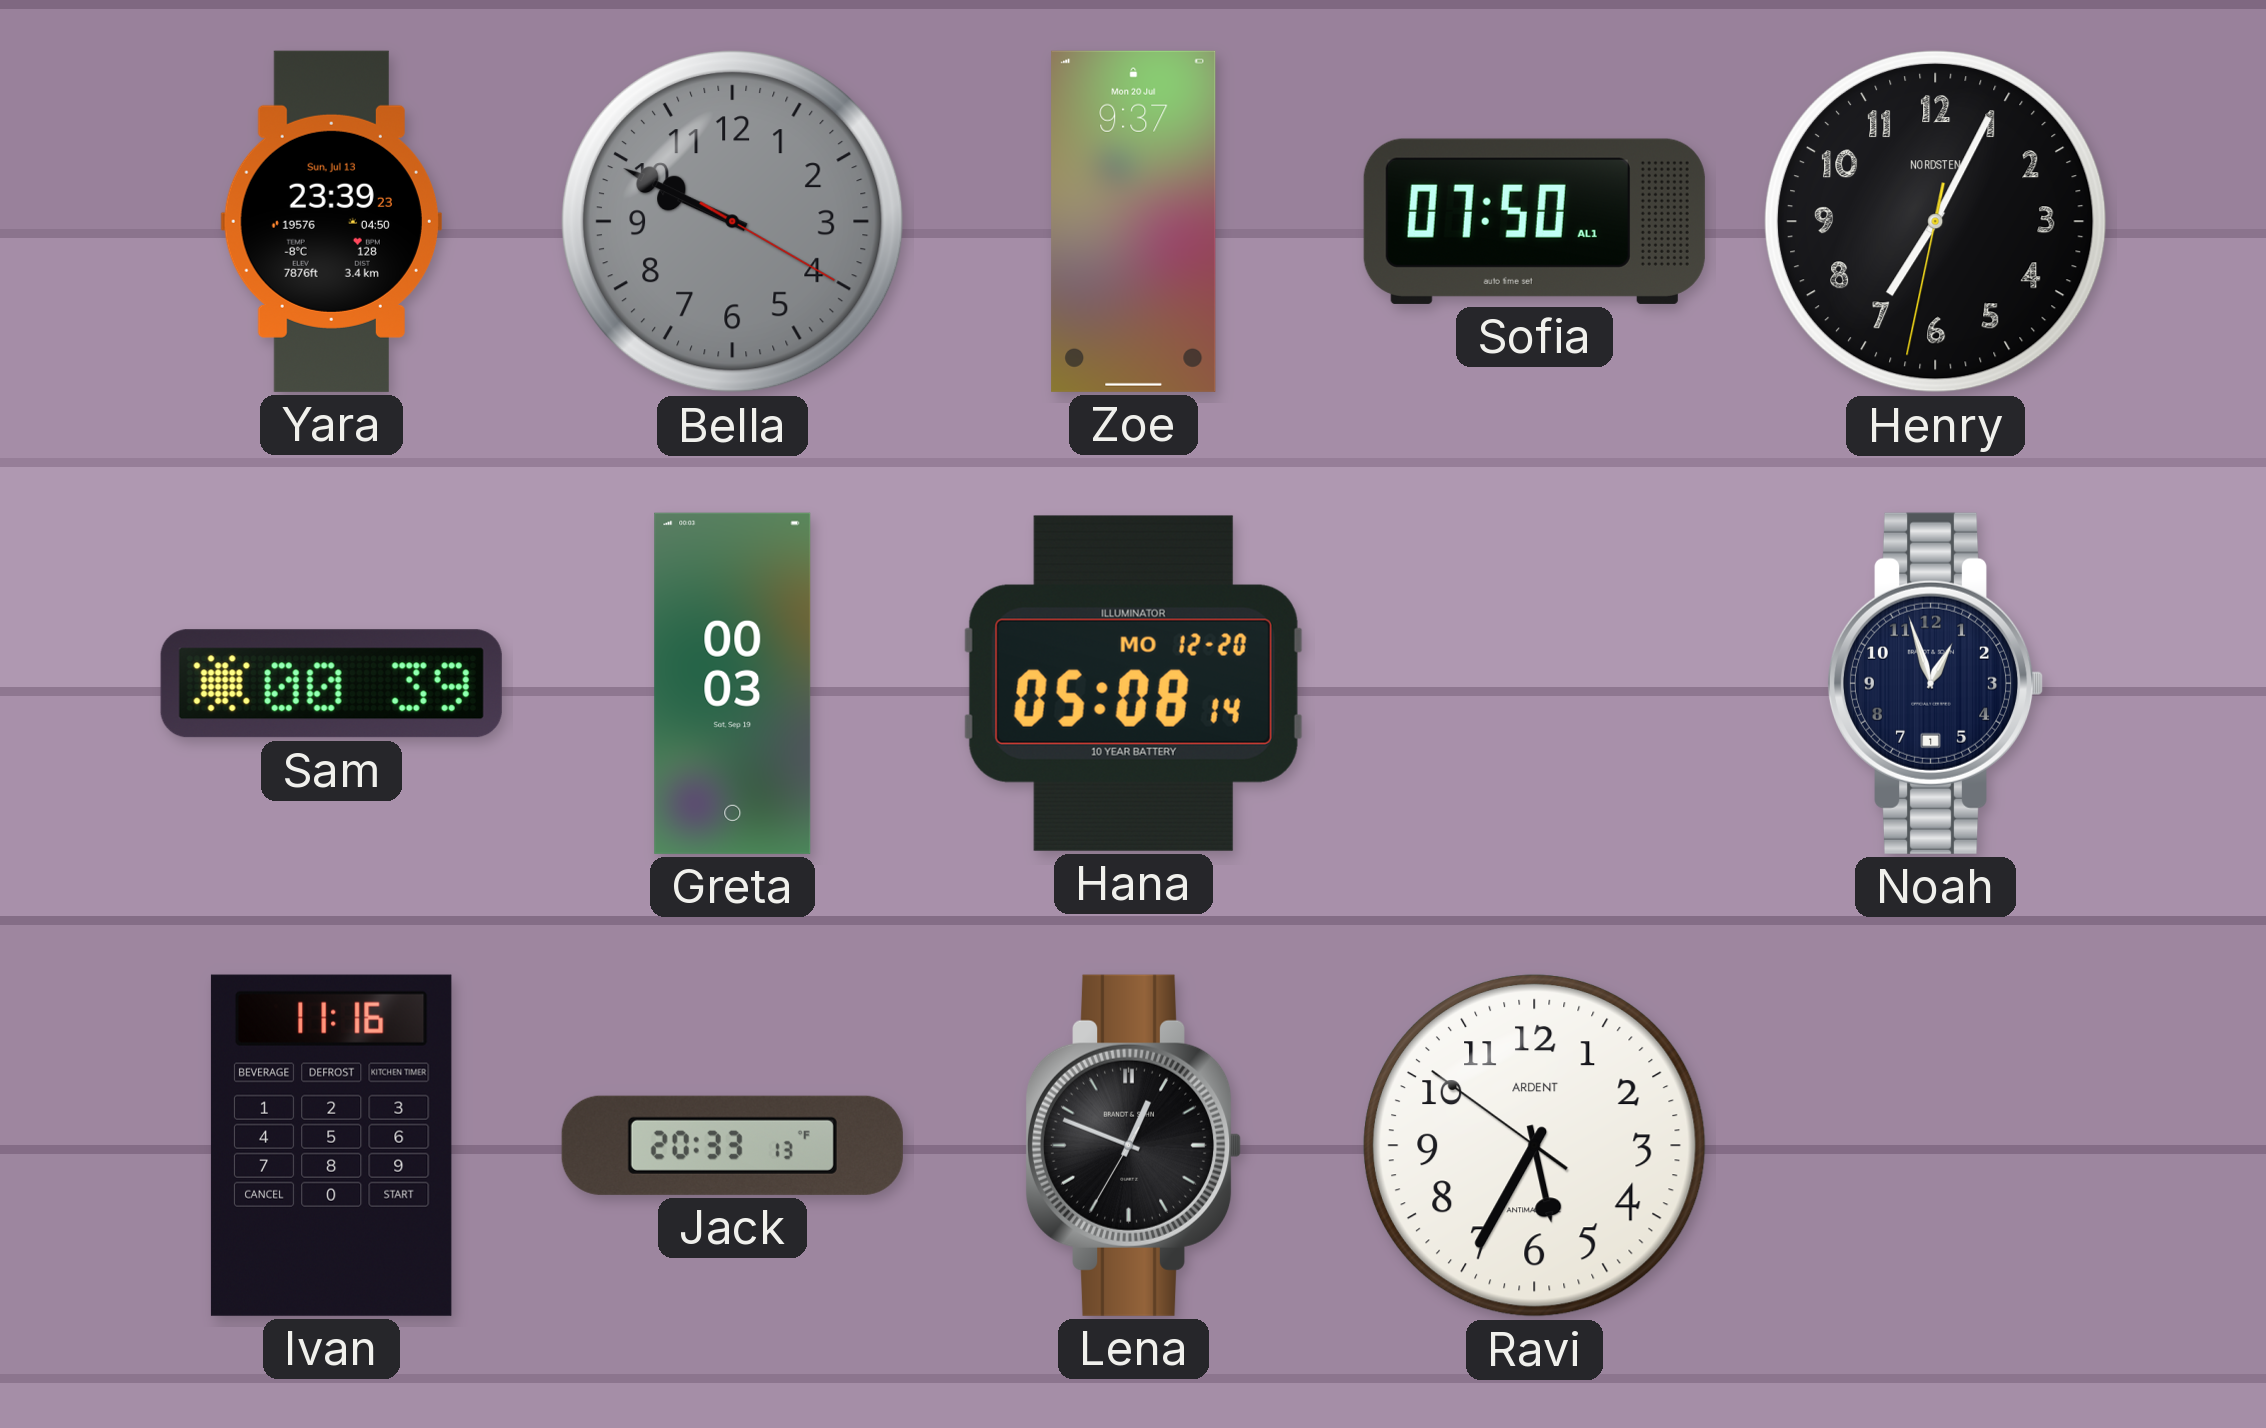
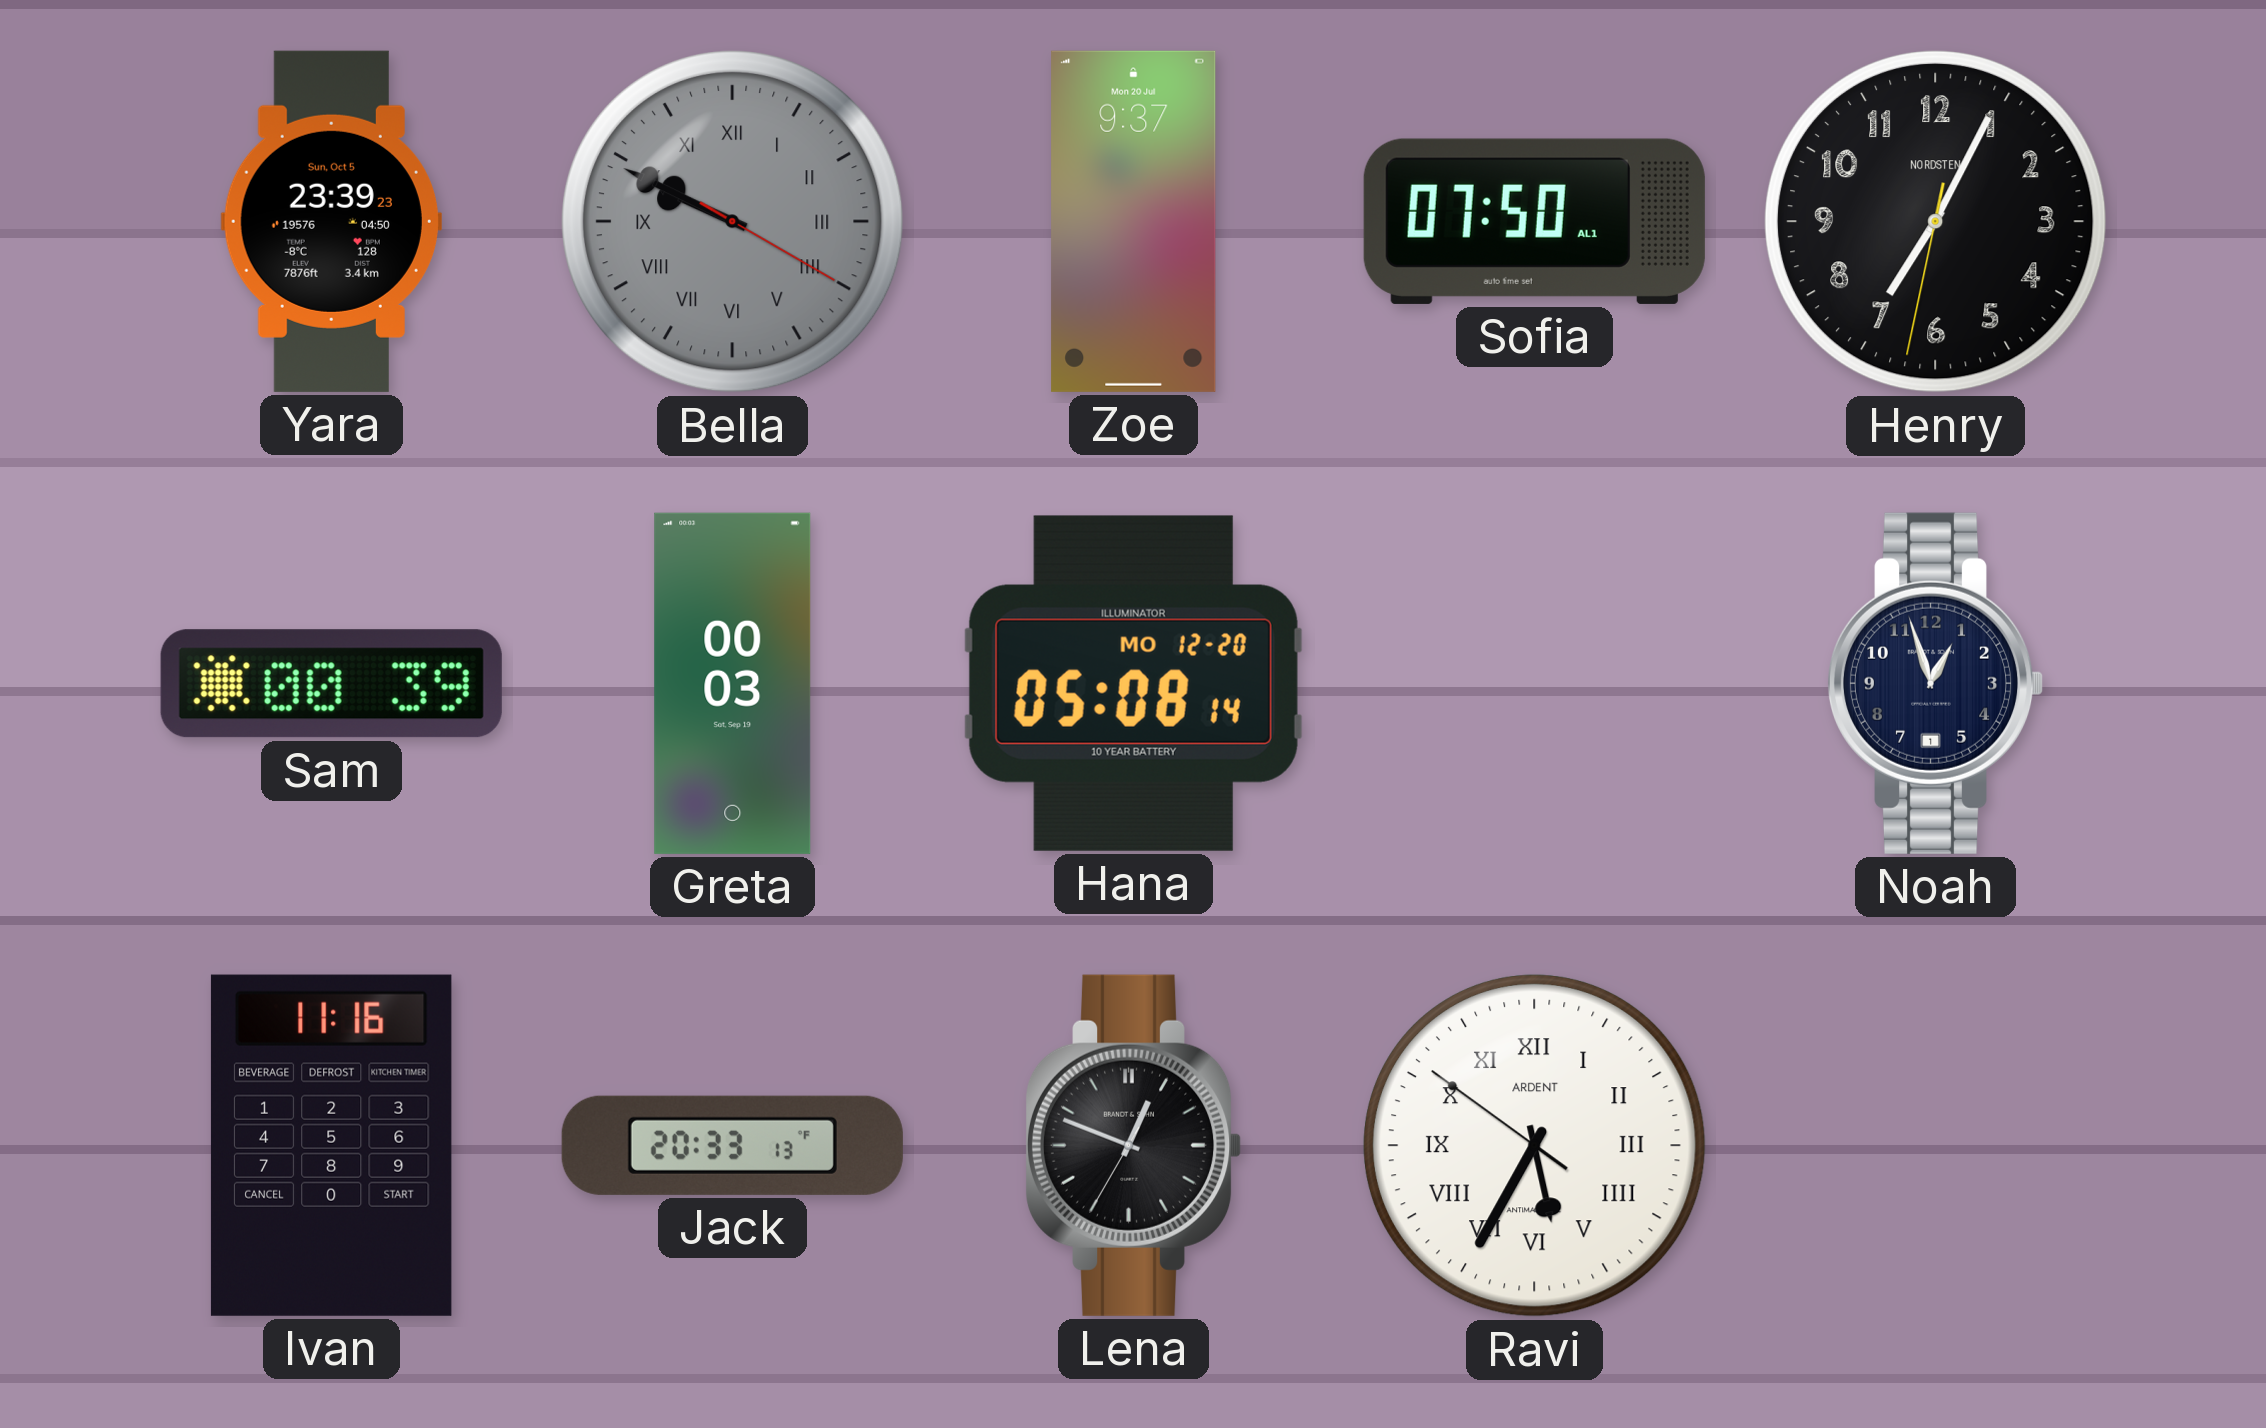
Yara date: Sun, Jul 13 -> Sun, Oct 5 (331, 221)
Bella numerals: Arabic -> Roman (732, 221)
Ravi numerals: Arabic -> Roman (1534, 1145)
